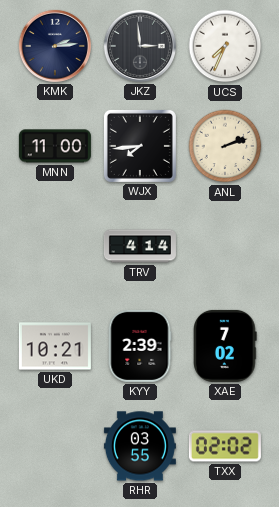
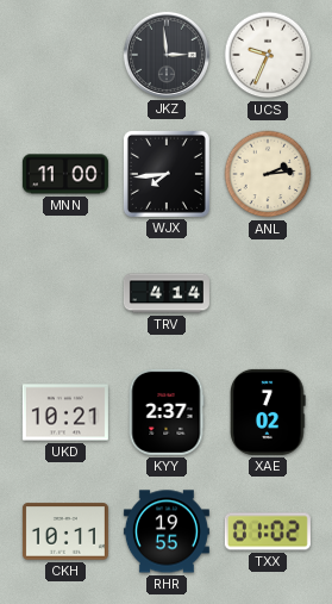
KMK: 2:14 -> none (55, 46)
UCS: 7:34 -> 9:34 (268, 55)
ANL: 2:12 -> 2:14 (268, 174)
KYY: 2:39 -> 2:37 (167, 412)
CKH: none -> 10:11 (65, 531)
RHR: 03:55 -> 19:55 (167, 531)
TXX: 02:02 -> 01:02 (268, 531)
